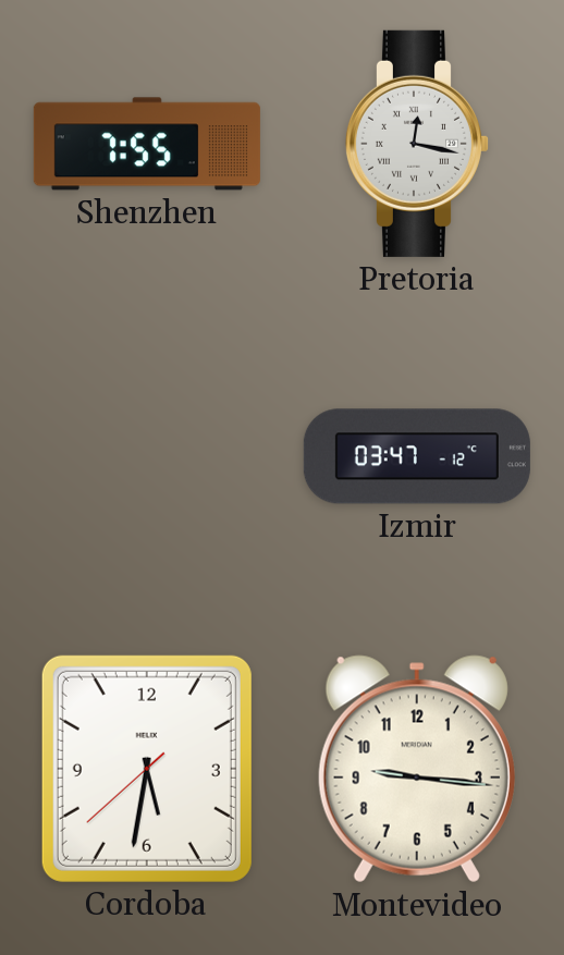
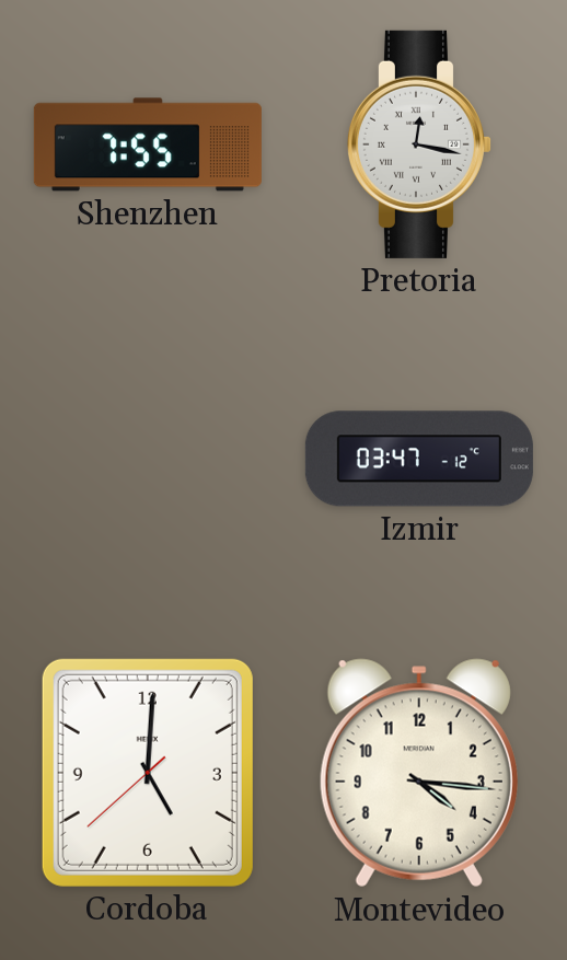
Cordoba: 5:31 -> 5:00 (148, 773)
Montevideo: 9:16 -> 4:16 (419, 773)
